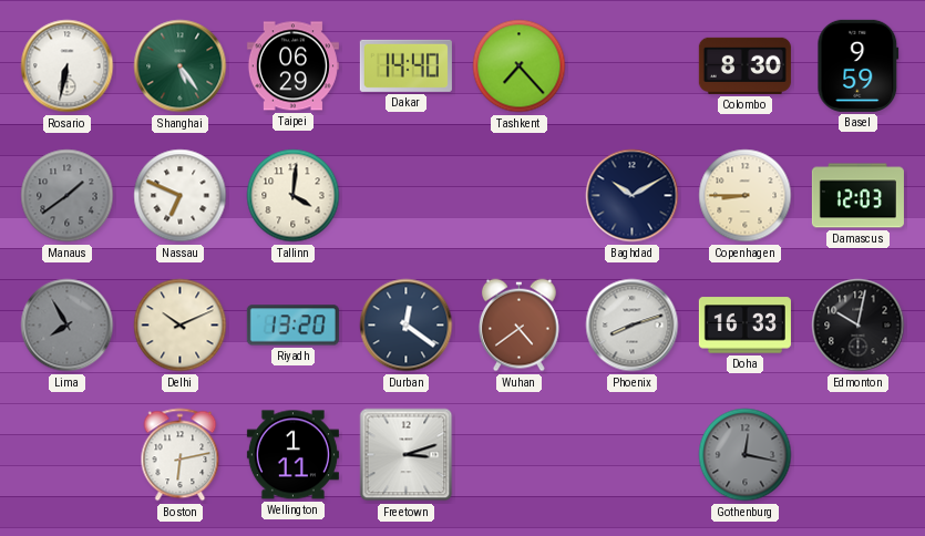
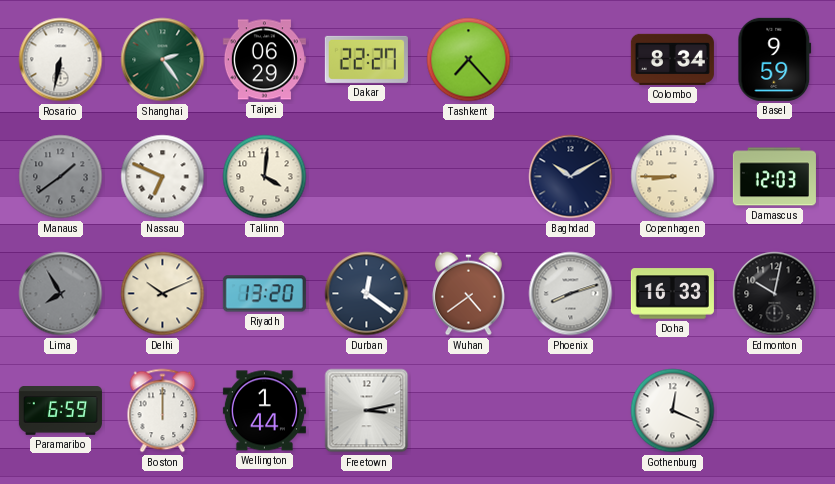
Shanghai: 5:24 -> 2:24 (163, 60)
Dakar: 14:40 -> 22:27 (366, 59)
Colombo: 8:30 -> 8:34 (672, 59)
Paramaribo: none -> 6:59 (60, 411)
Boston: 6:13 -> 12:00 (163, 411)
Wellington: 1:11 -> 1:44 (264, 411)
Freetown: 3:12 -> 3:13 (367, 411)
Gothenburg: 12:17 -> 12:19 (673, 411)
Gothenburg dial: grey -> white (673, 411)
